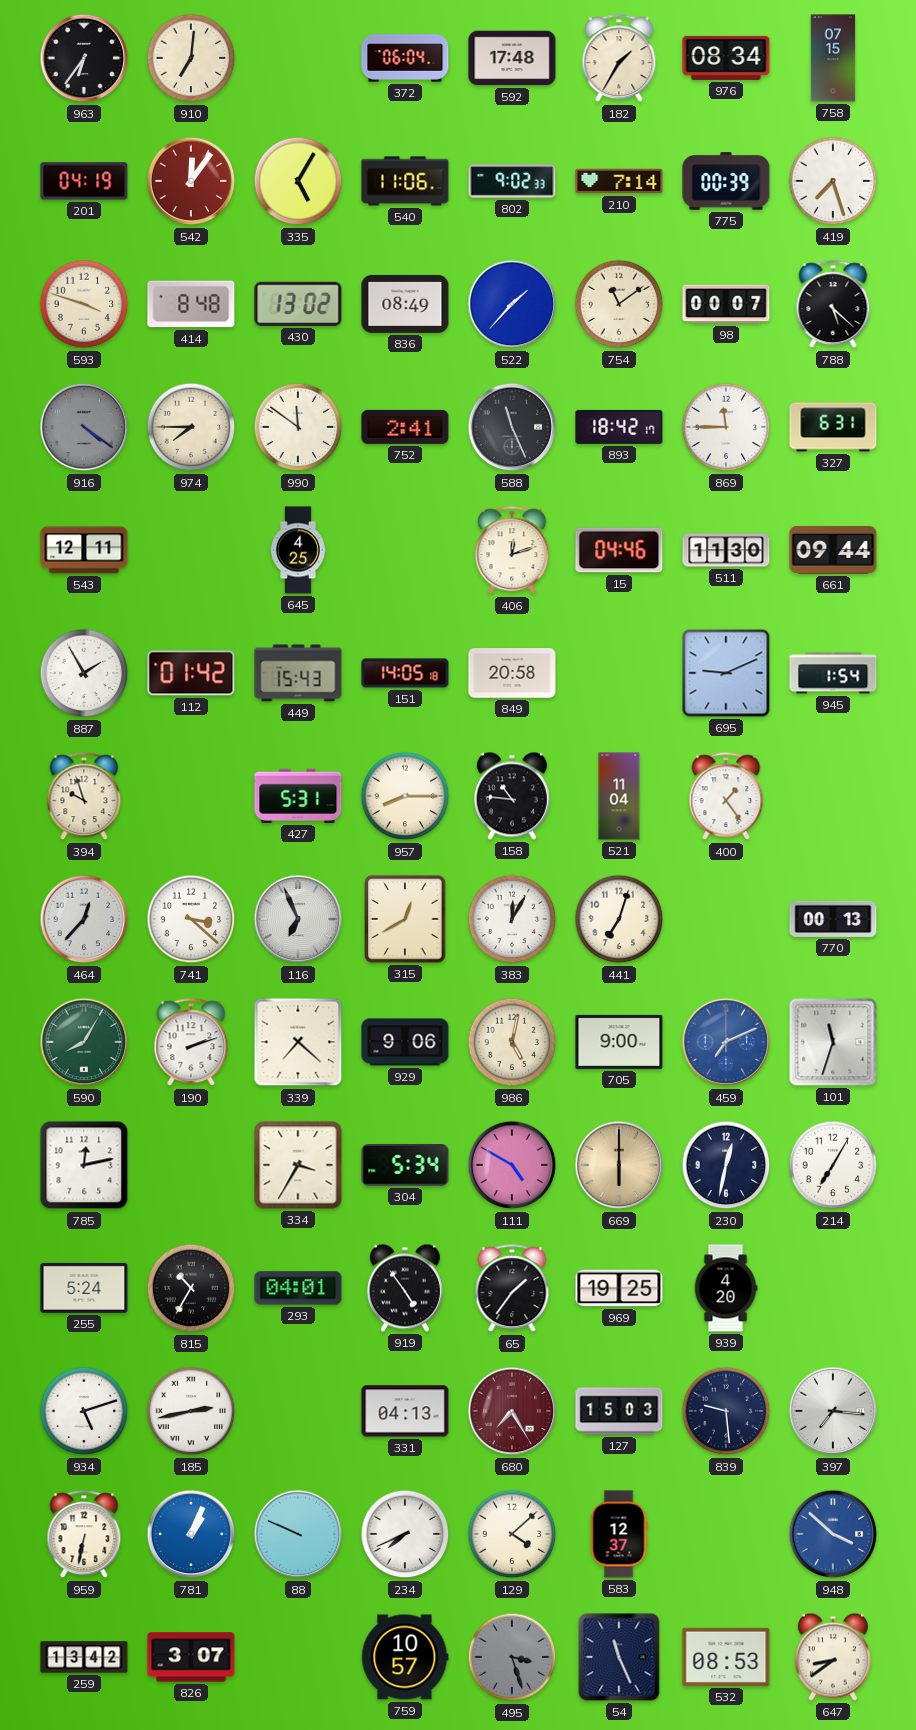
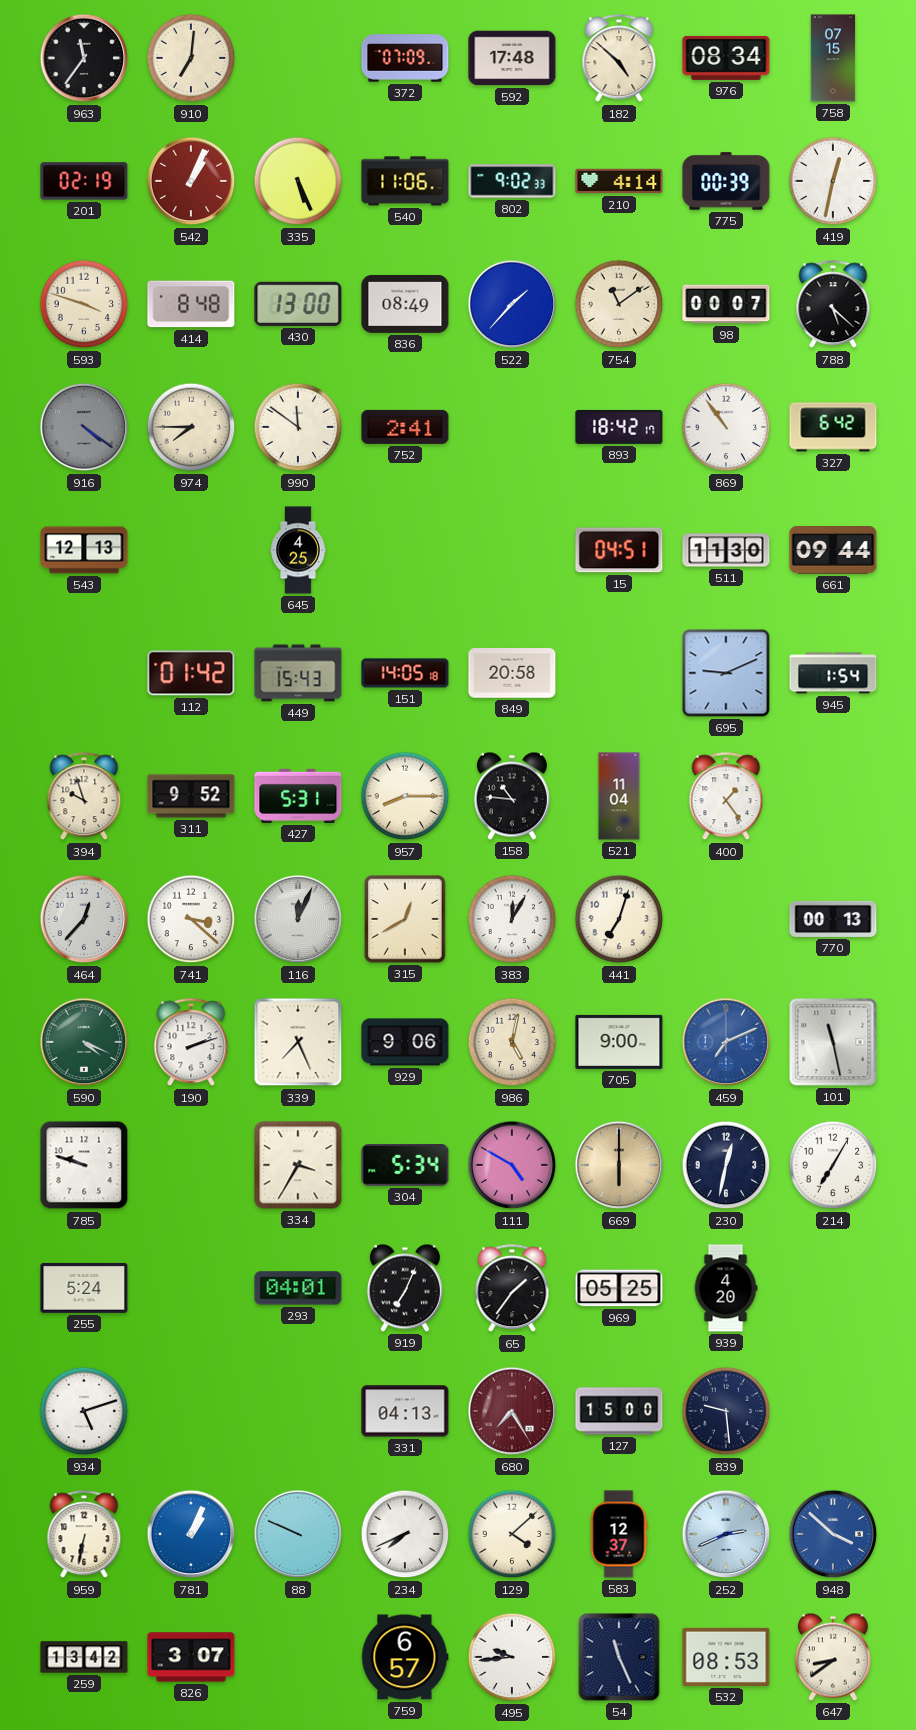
963: 6:36 -> 11:36 (84, 58)
372: 06:04 -> 07:09 (405, 58)
182: 1:35 -> 4:52 (619, 59)
201: 04:19 -> 02:19 (84, 181)
542: 12:06 -> 1:04 (191, 181)
335: 5:05 -> 5:26 (298, 181)
210: 7:14 -> 4:14 (619, 181)
419: 7:27 -> 12:32 (833, 181)
430: 13:02 -> 13:00 (298, 304)
588: 11:26 -> none (512, 427)
869: 11:45 -> 10:54 (726, 427)
327: 6:31 -> 6:42 (833, 427)
543: 12:11 -> 12:13 (84, 550)
406: 12:12 -> none (512, 551)
15: 04:46 -> 04:51 (619, 550)
887: 1:55 -> none (84, 673)
311: none -> 9:52 (191, 796)
116: 6:56 -> 12:04 (298, 919)
590: 8:05 -> 4:19 (84, 1042)
339: 7:22 -> 7:26 (298, 1042)
101: 11:33 -> 11:28 (833, 1042)
785: 12:13 -> 9:48 (84, 1165)
815: 10:35 -> none (191, 1288)
919: 4:54 -> 7:04 (405, 1288)
969: 19:25 -> 05:25 (619, 1288)
185: 2:43 -> none (191, 1411)
127: 15:03 -> 15:00 (619, 1411)
397: 7:16 -> none (833, 1411)
252: none -> 2:41 (726, 1534)
759: 10:57 -> 6:57 (405, 1657)
495: 3:27 -> 9:44 (512, 1657)
495 dial: grey -> white (512, 1657)
